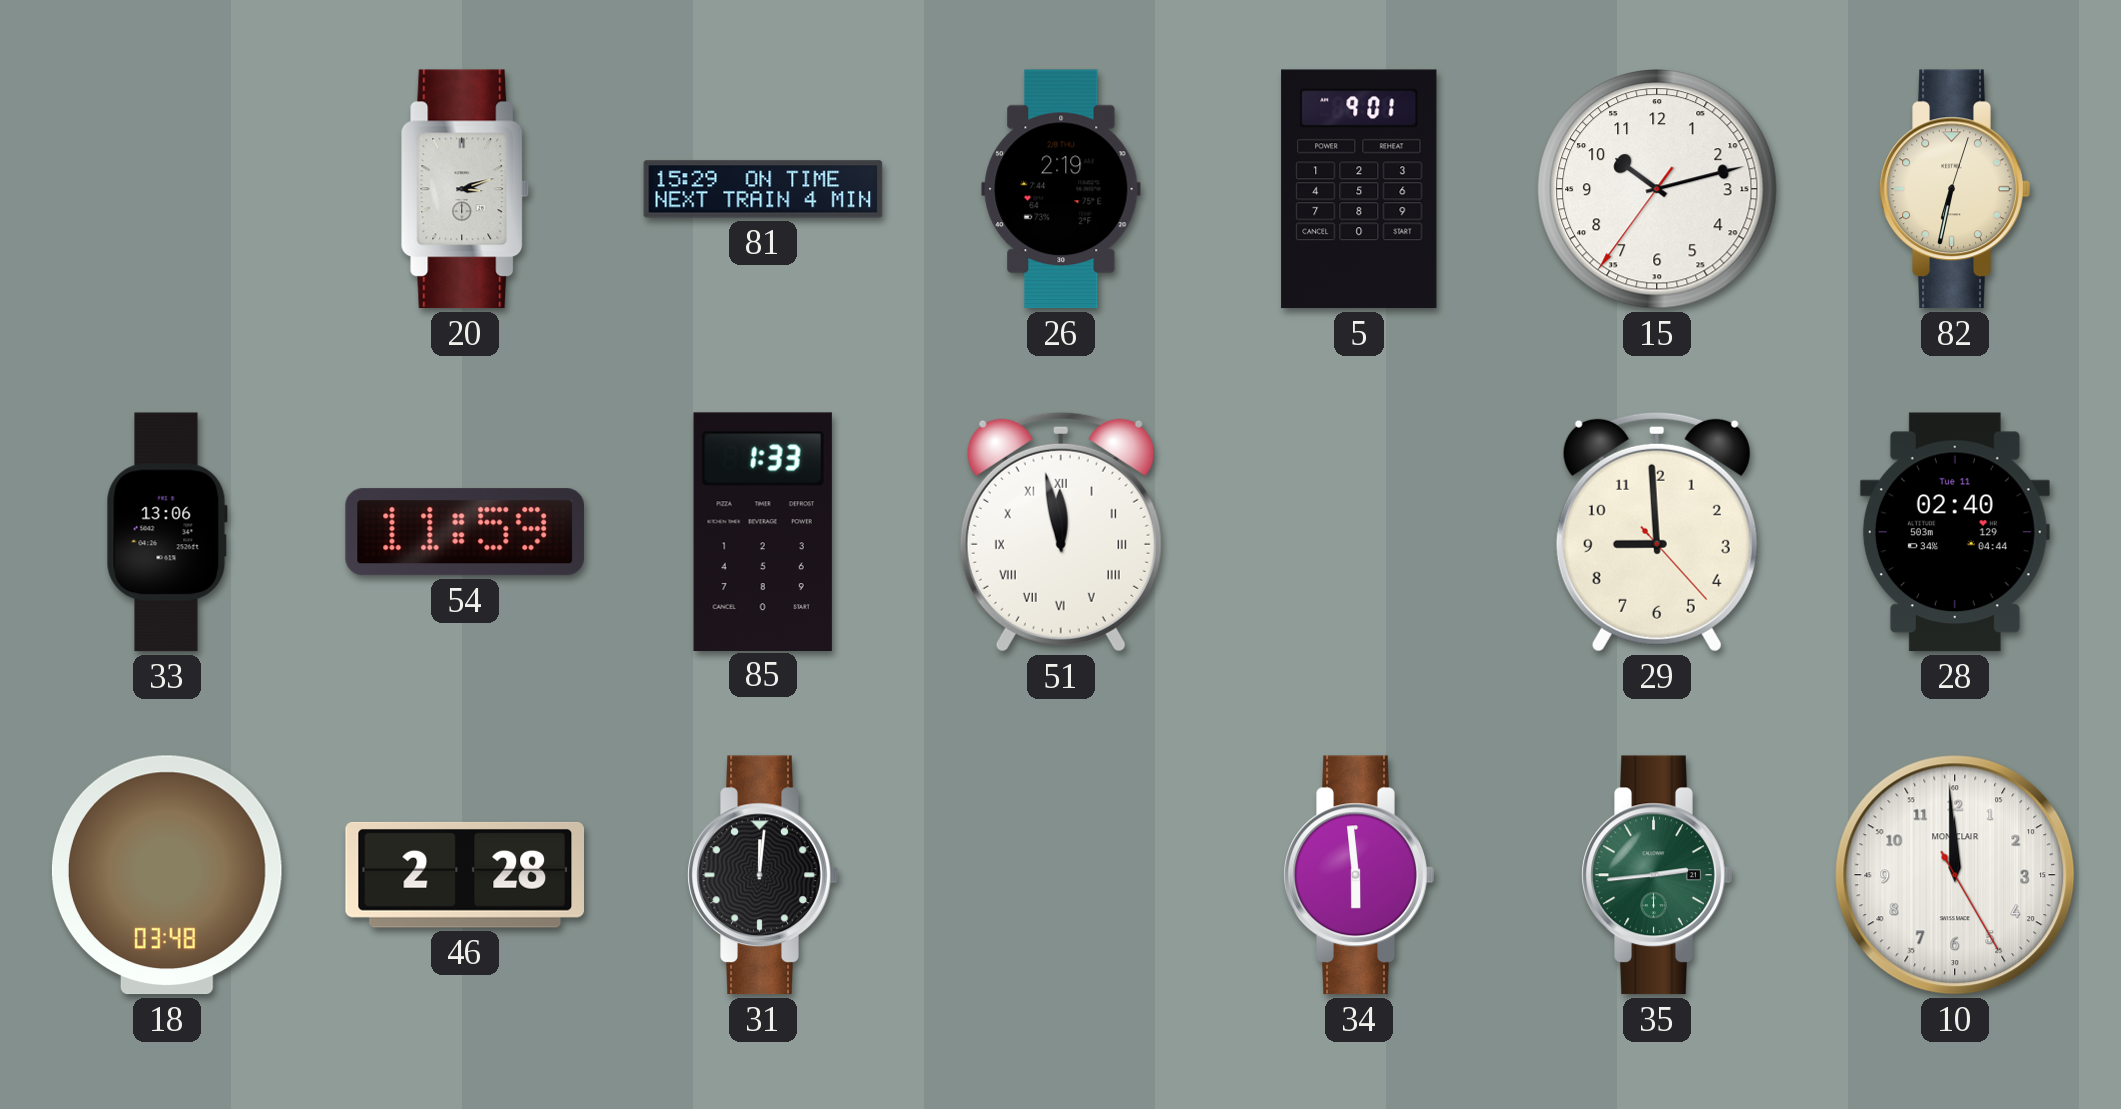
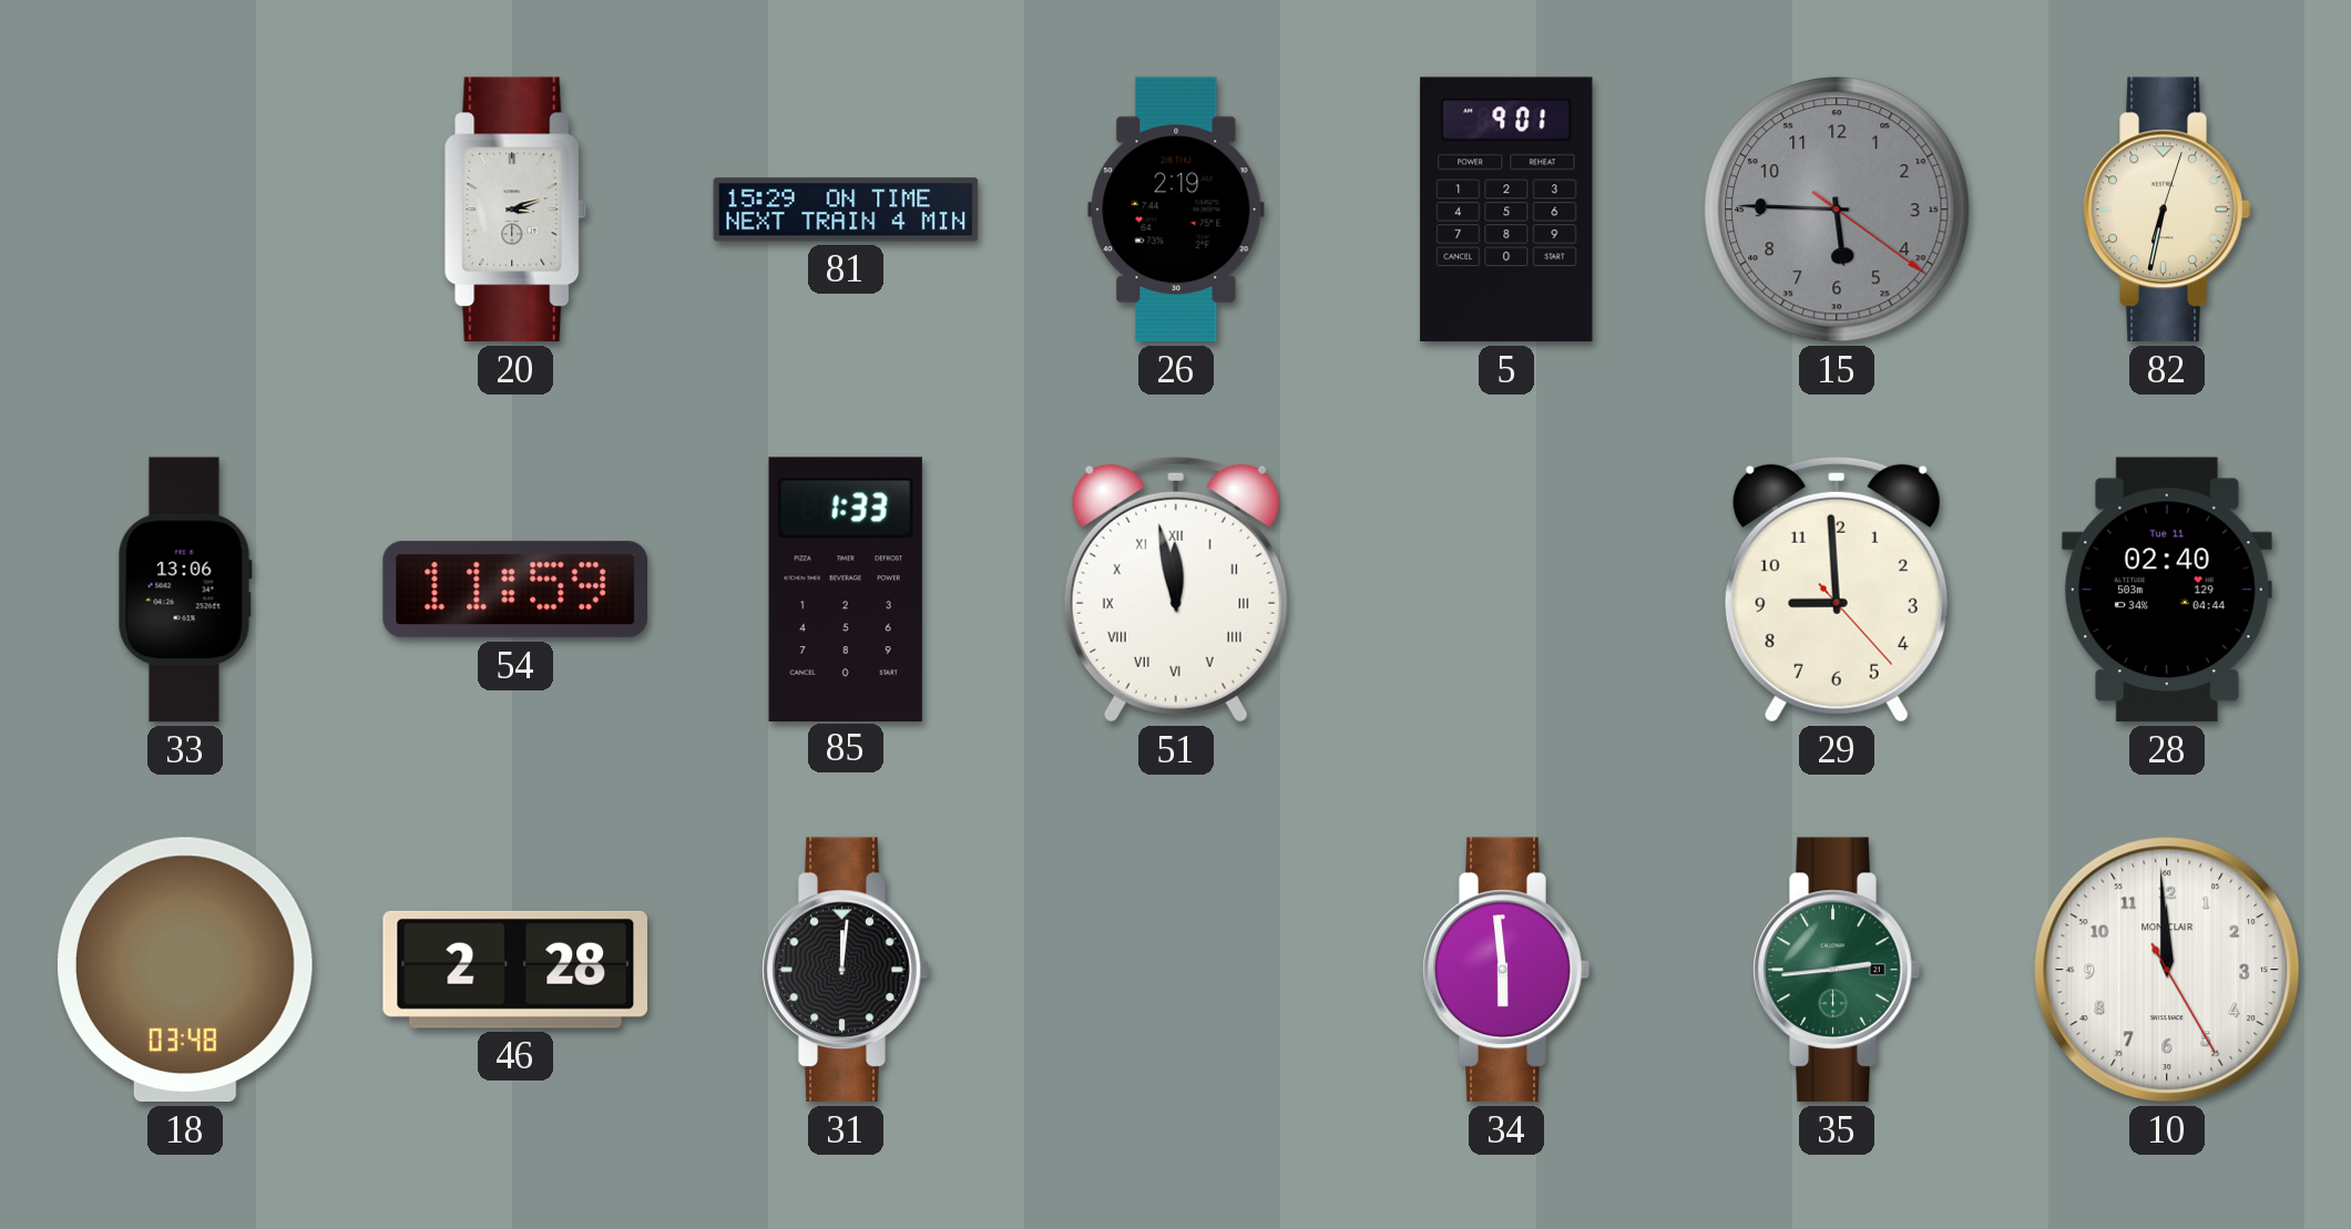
15: 10:12 -> 5:45 (1837, 209)
15 dial: white -> grey (1837, 209)
